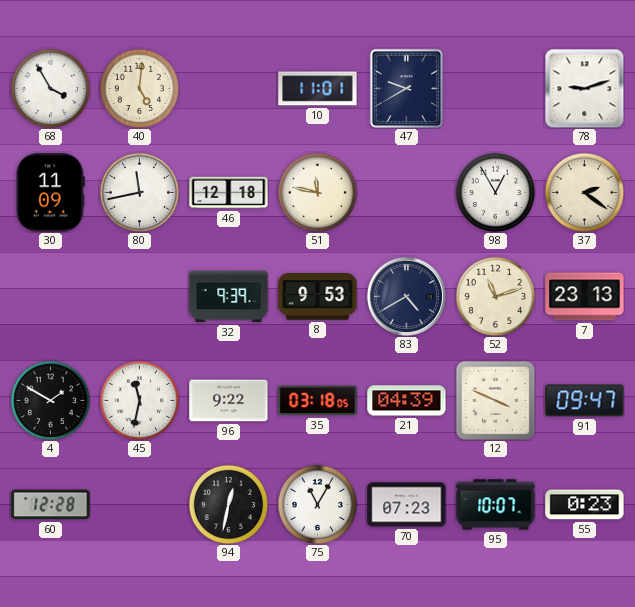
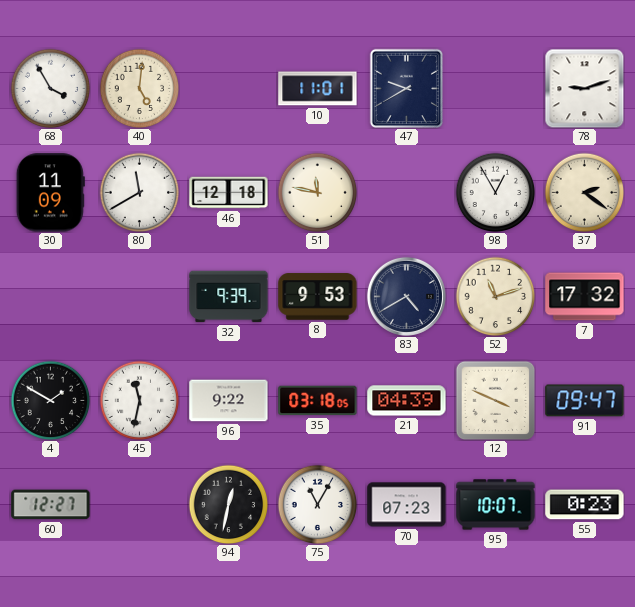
80: 11:43 -> 11:40 (139, 192)
7: 23:13 -> 17:32 (585, 297)
60: 12:28 -> 12:27 (51, 505)
